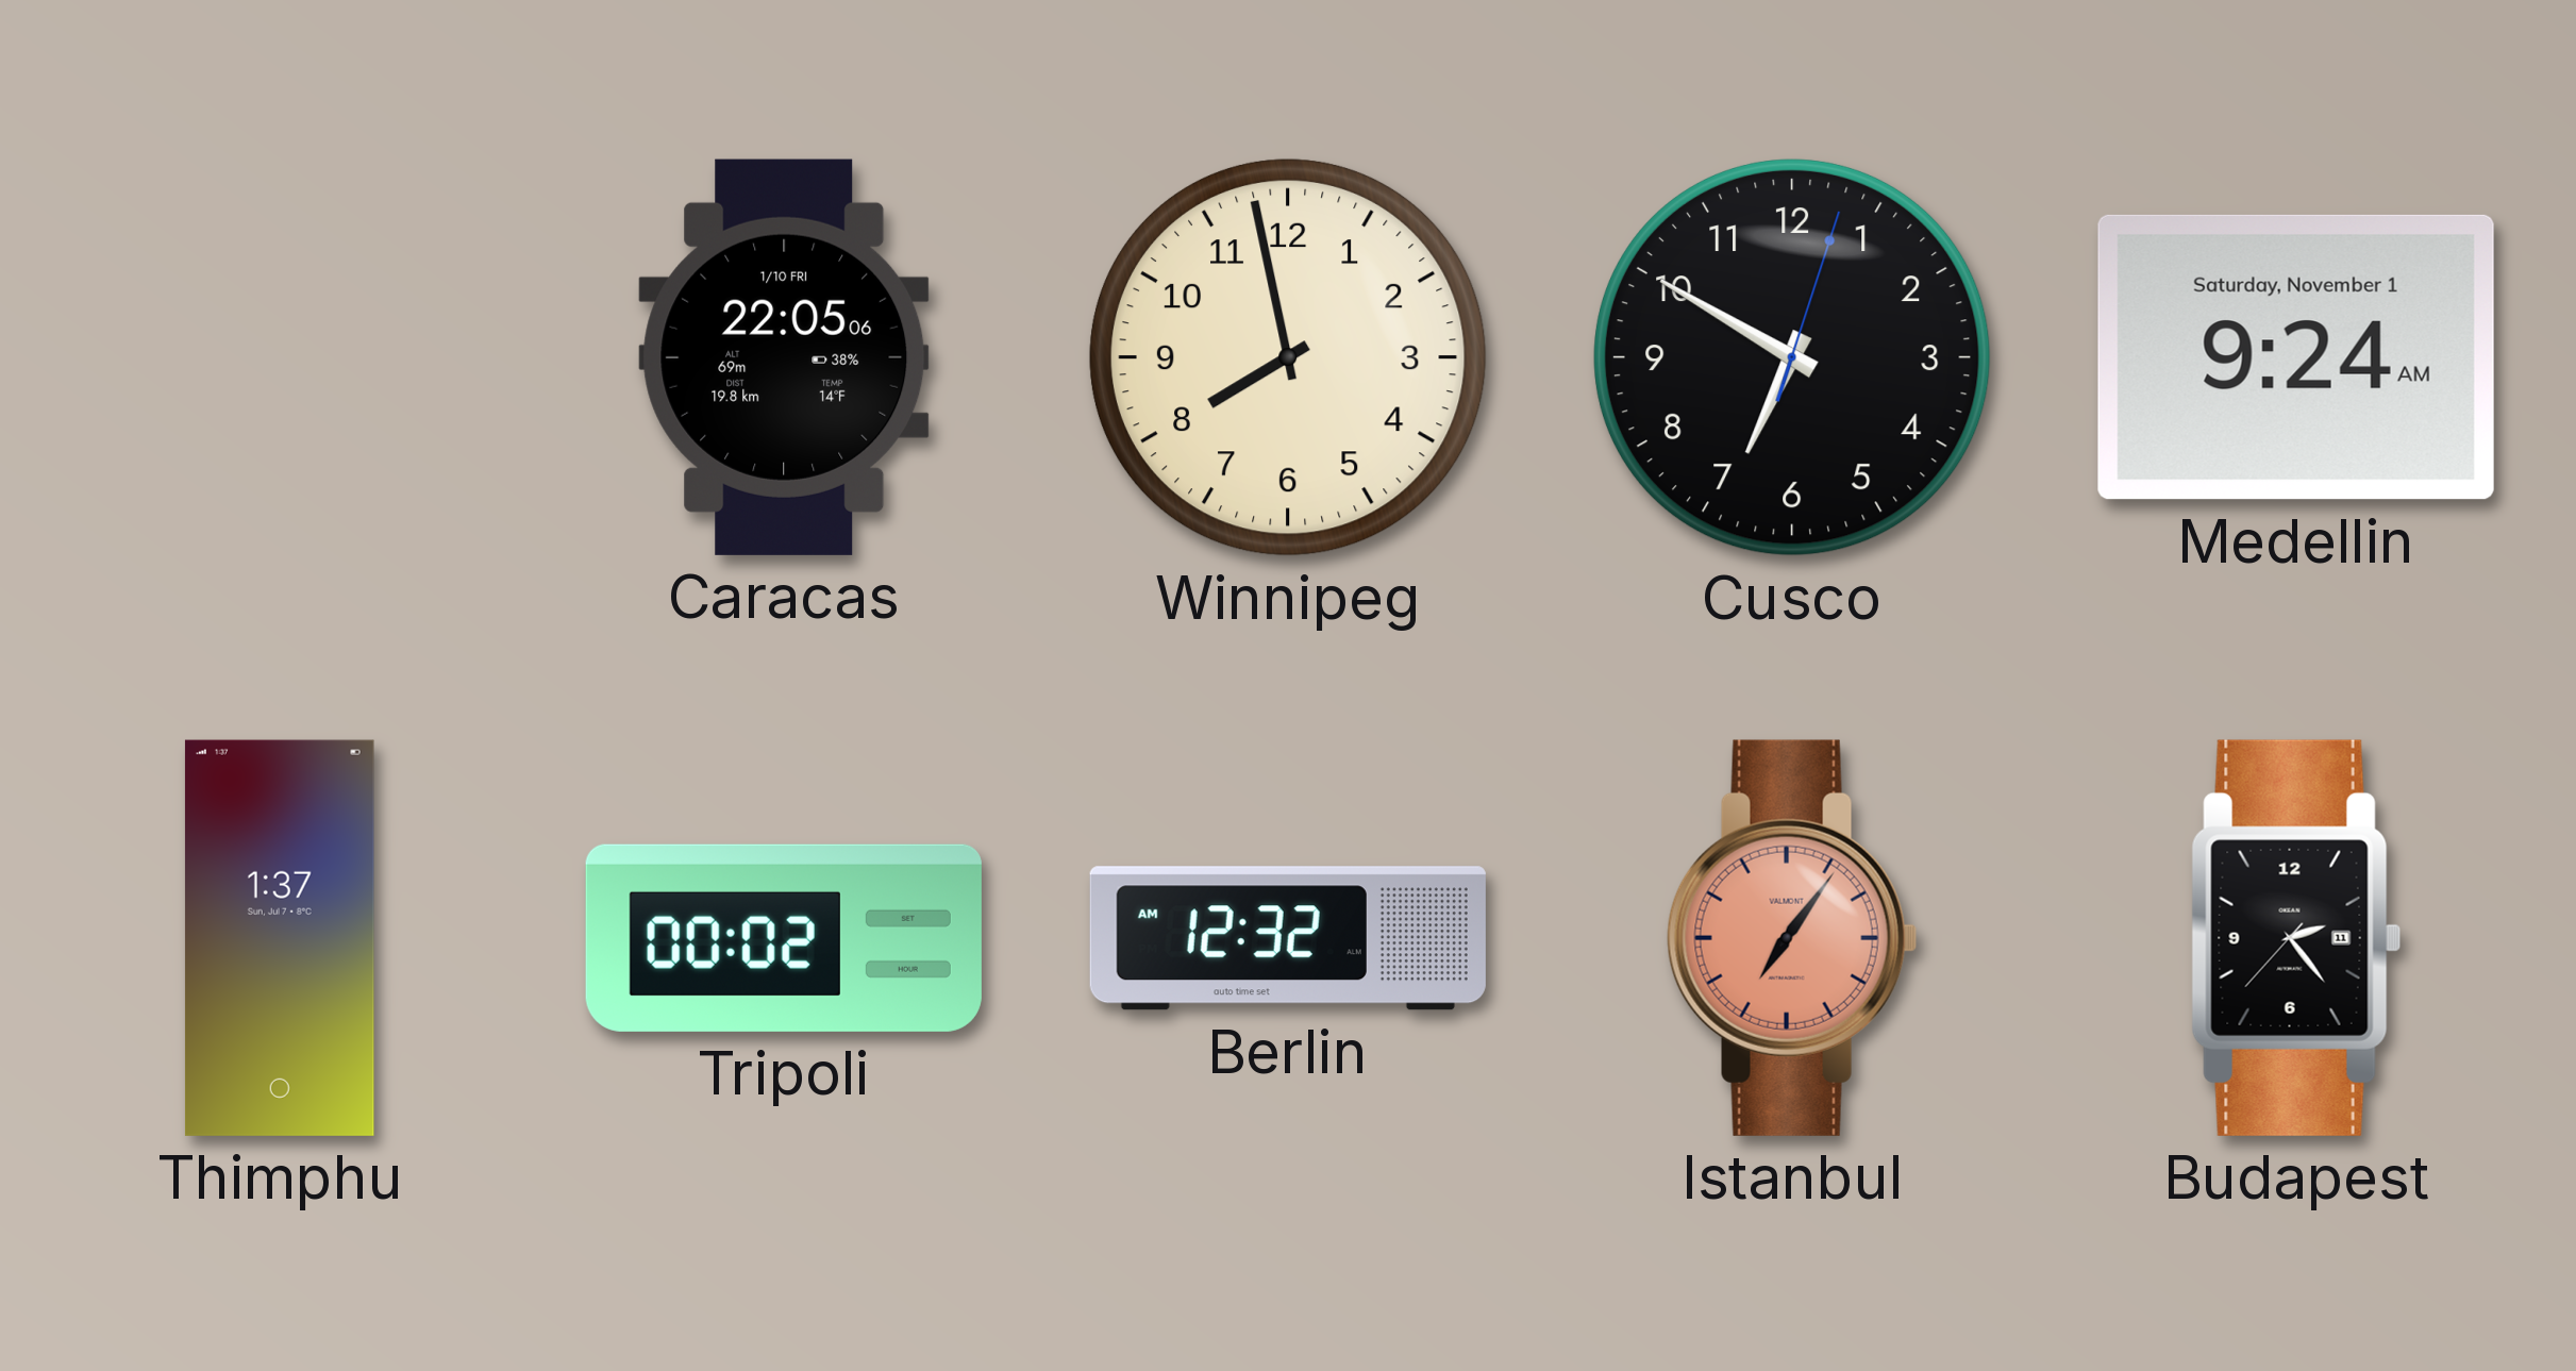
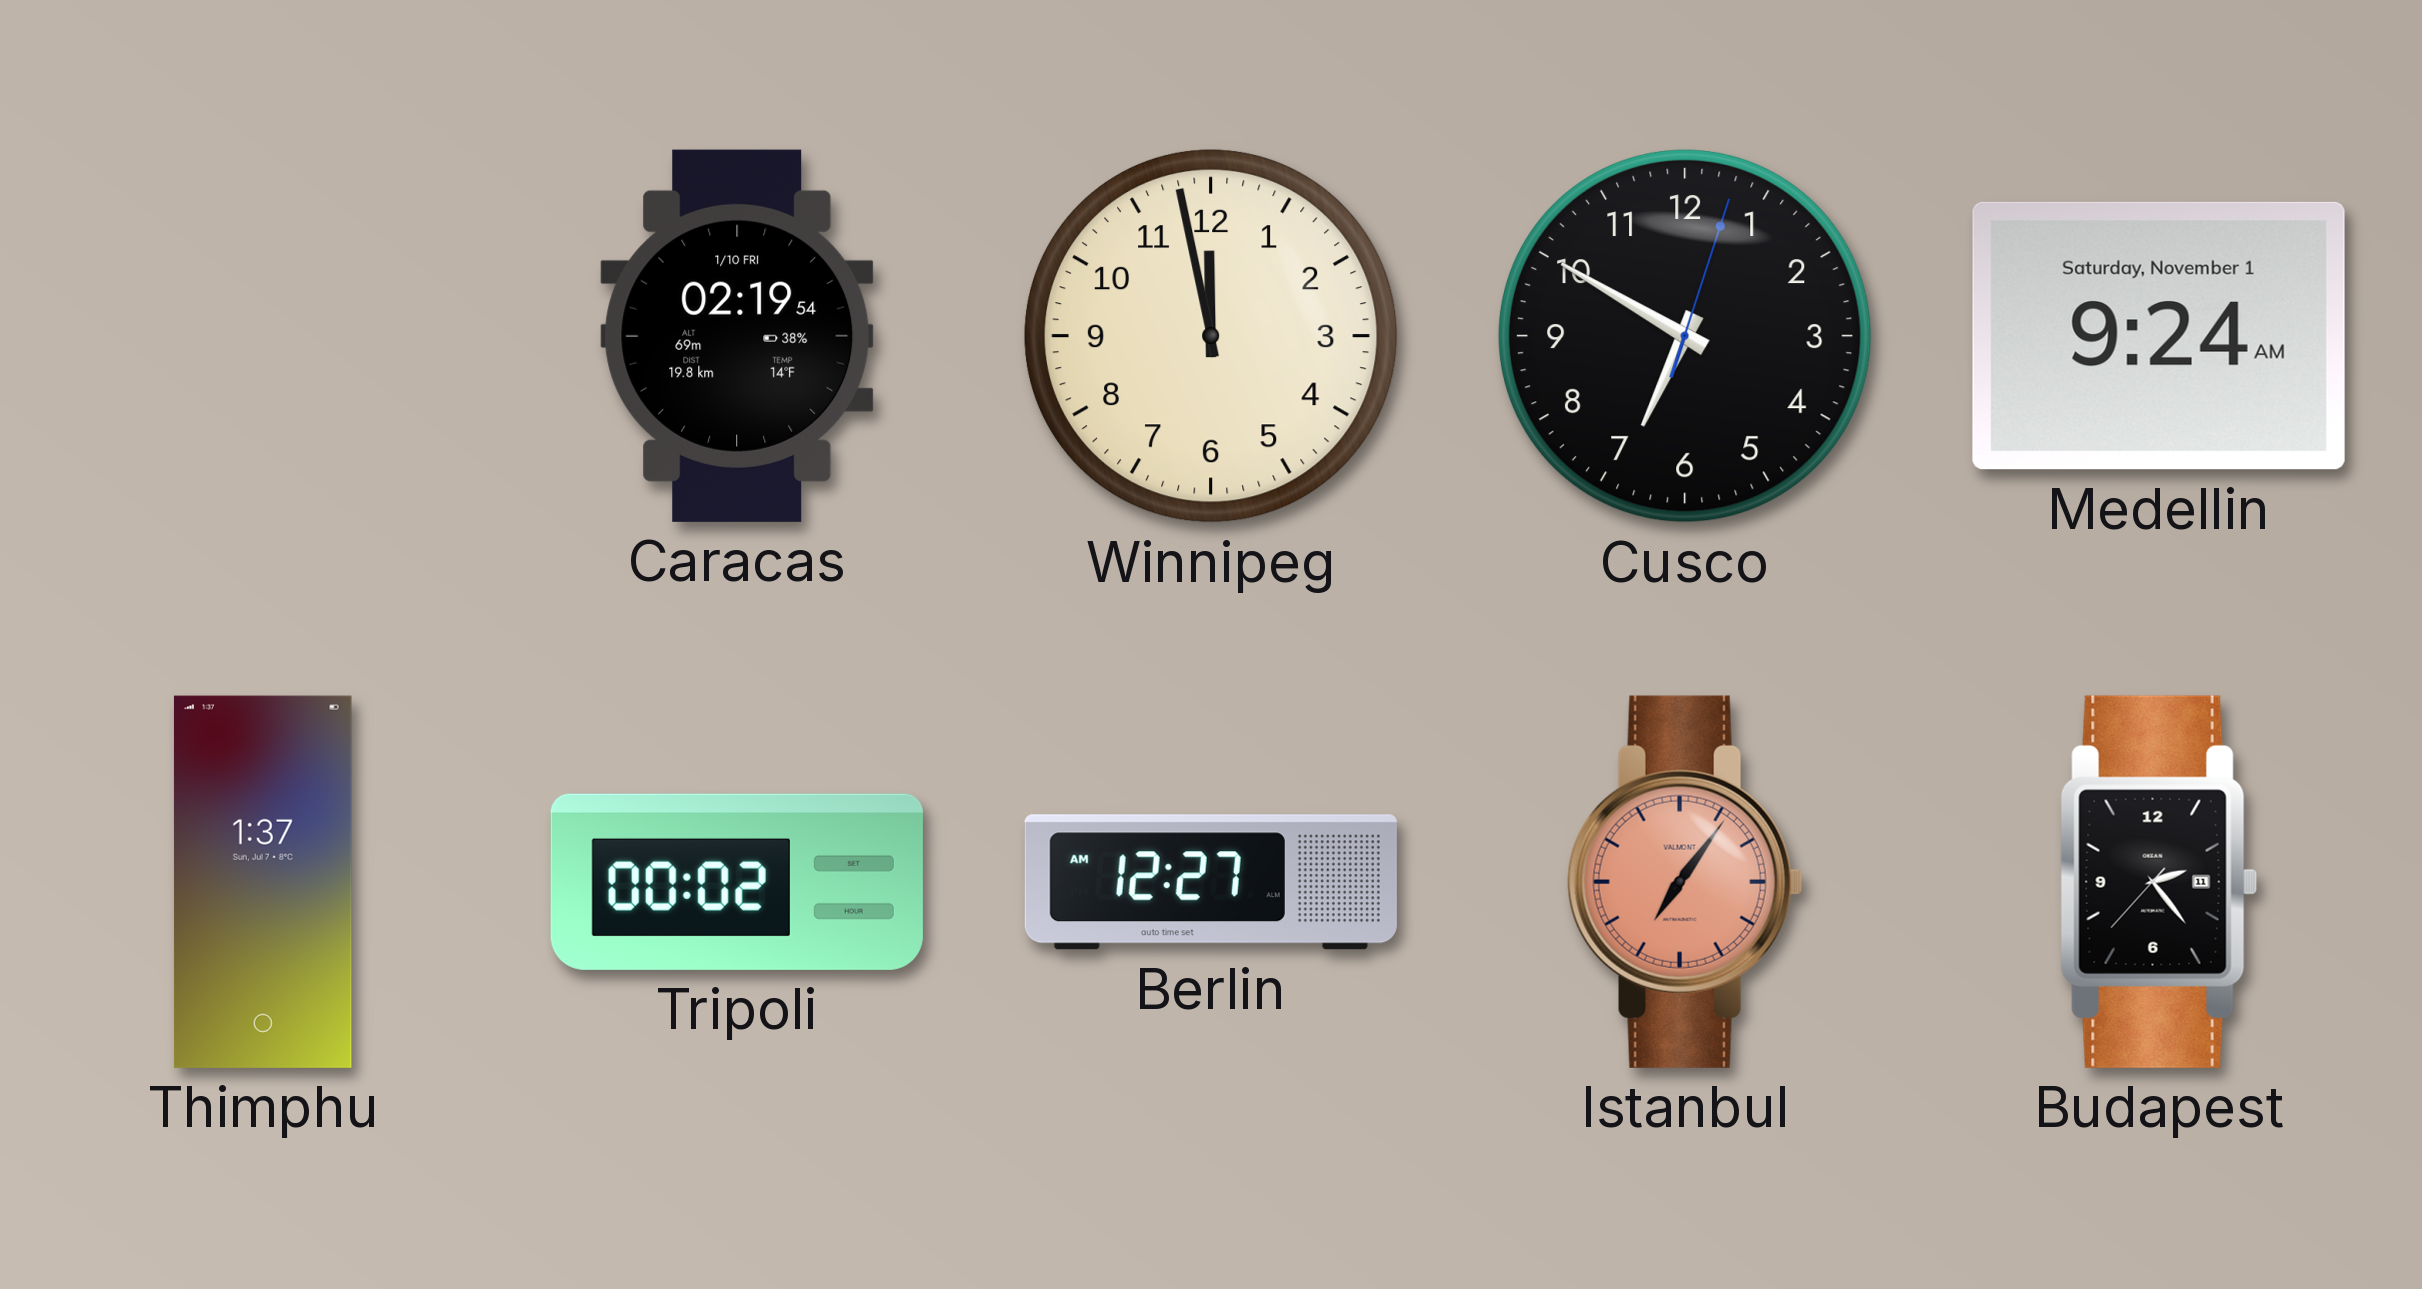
Caracas: 22:05 -> 02:19 (737, 336)
Winnipeg: 7:58 -> 11:58 (1211, 336)
Berlin: 12:32 -> 12:27 (1211, 882)
